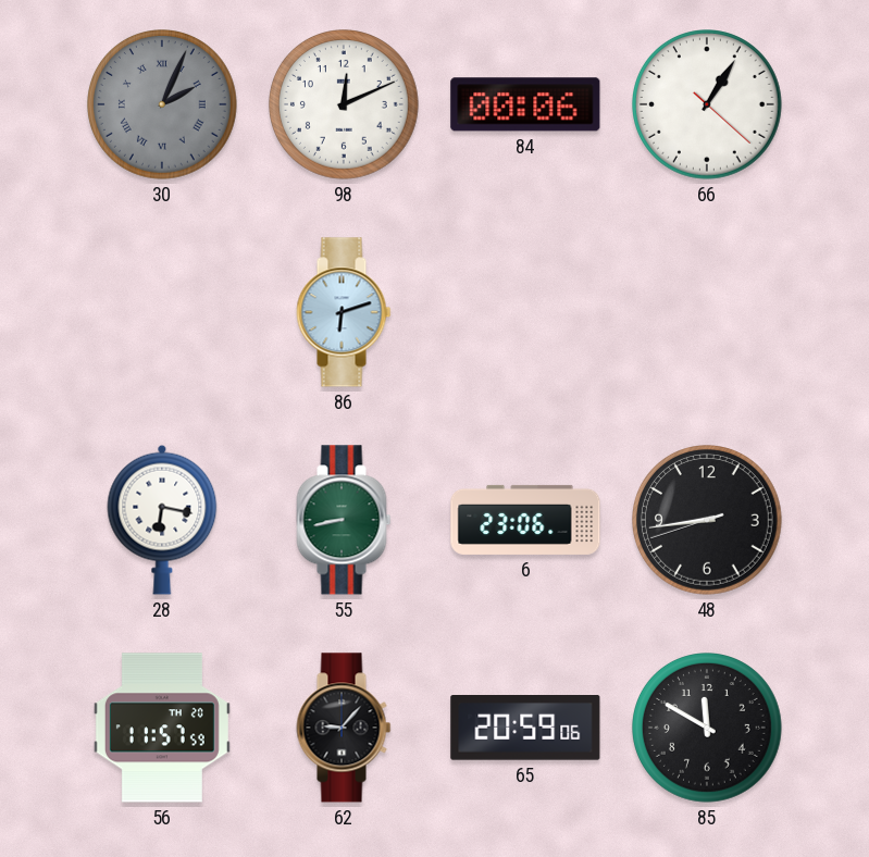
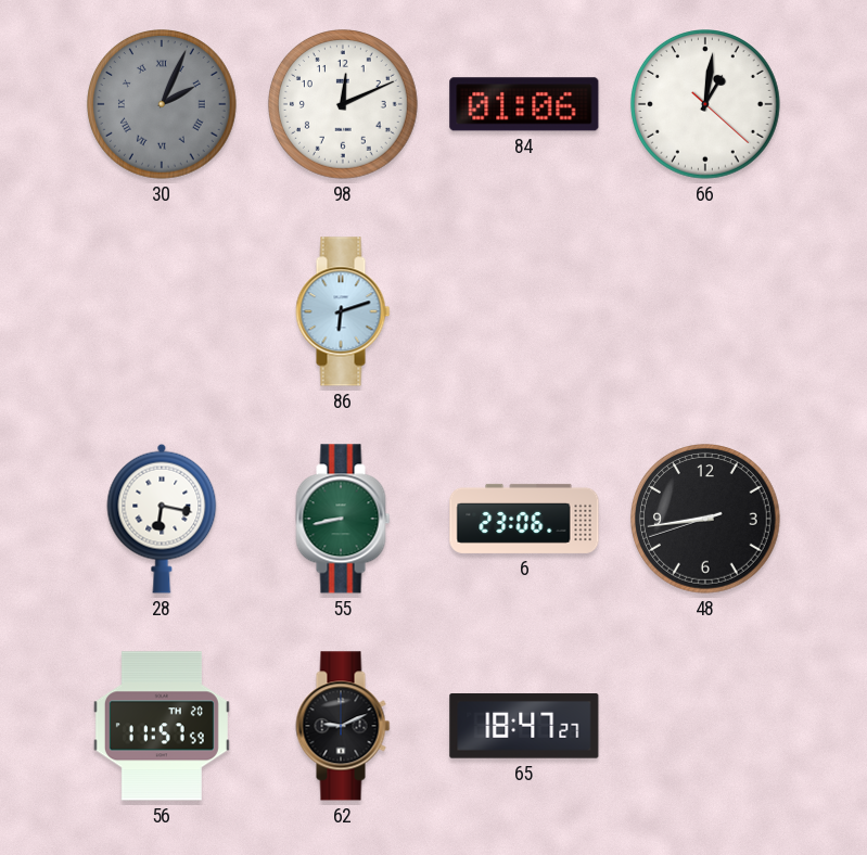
84: 00:06 -> 01:06 (524, 104)
66: 1:05 -> 1:01 (706, 105)
62: 9:07 -> 9:11 (343, 726)
65: 20:59 -> 18:47 (524, 727)
85: 11:50 -> none (708, 729)
